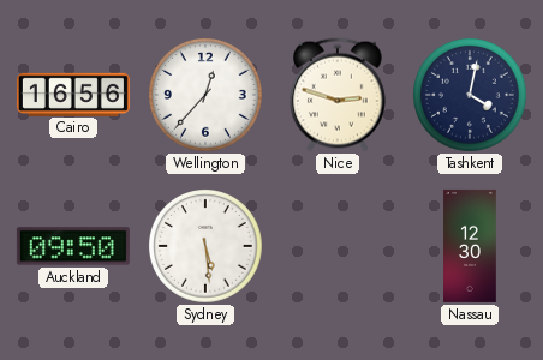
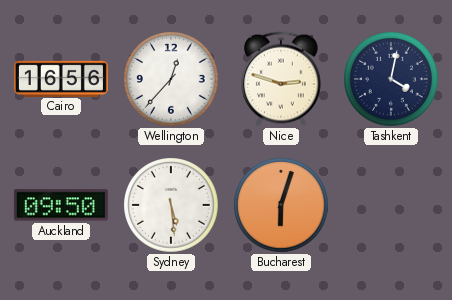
Bucharest: none -> 6:03 (282, 206)
Nassau: 12:30 -> none (470, 246)
